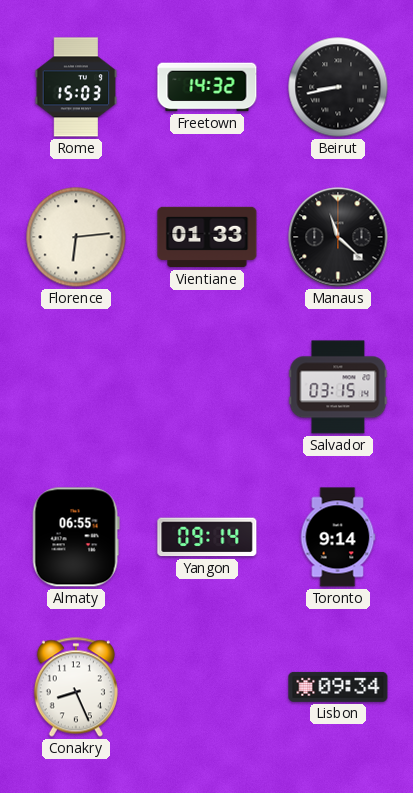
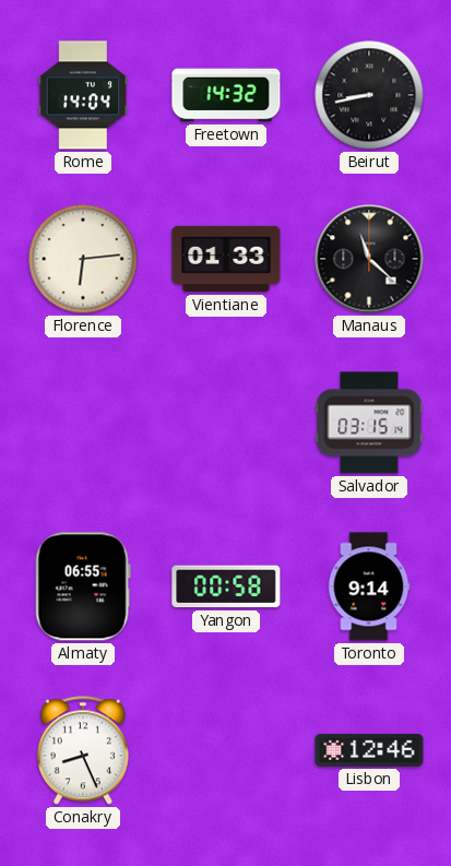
Rome: 15:03 -> 14:04 (83, 95)
Yangon: 09:14 -> 00:58 (226, 586)
Lisbon: 09:34 -> 12:46 (369, 750)
